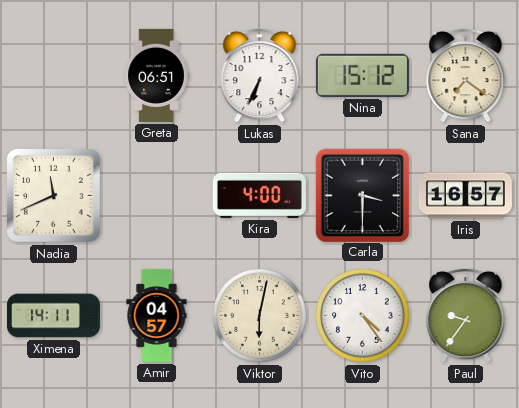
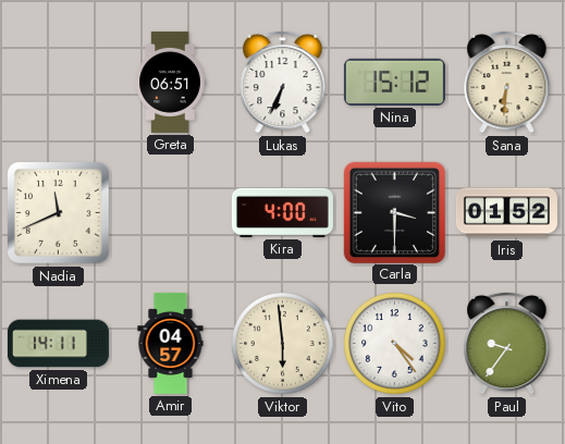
Sana: 7:21 -> 6:31 (507, 82)
Iris: 16:57 -> 01:52 (506, 213)
Viktor: 6:02 -> 5:59 (283, 344)
